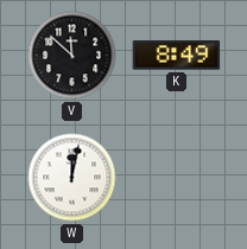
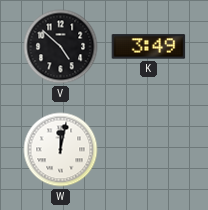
V: 11:52 -> 4:52 (61, 47)
K: 8:49 -> 3:49 (149, 47)
